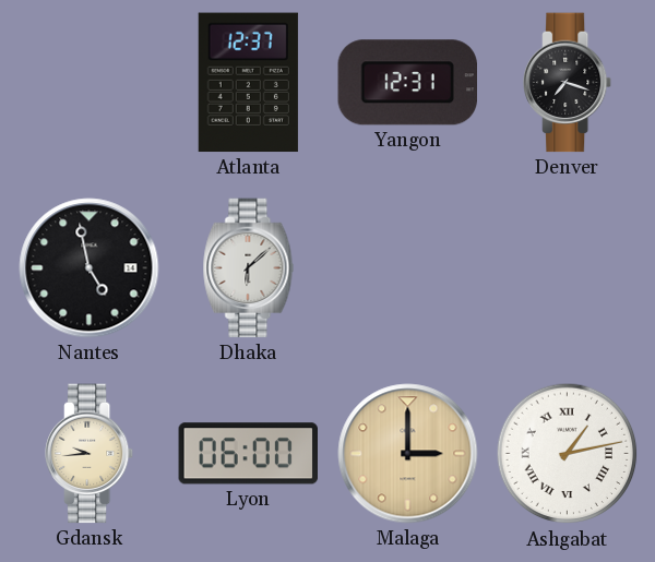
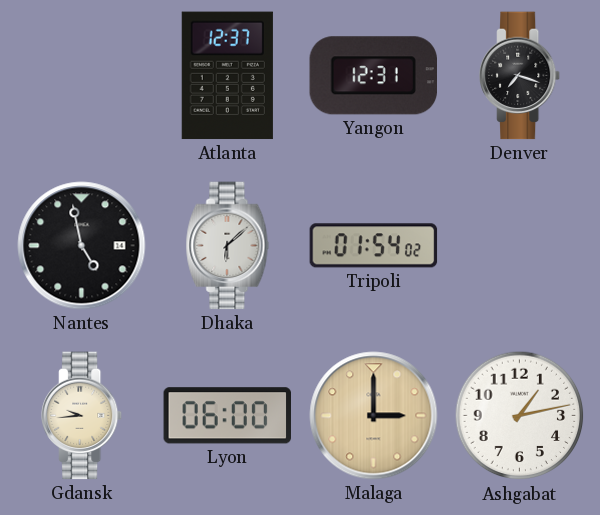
Tripoli: none -> 01:54 (374, 246)
Ashgabat numerals: Roman -> Arabic (520, 416)
